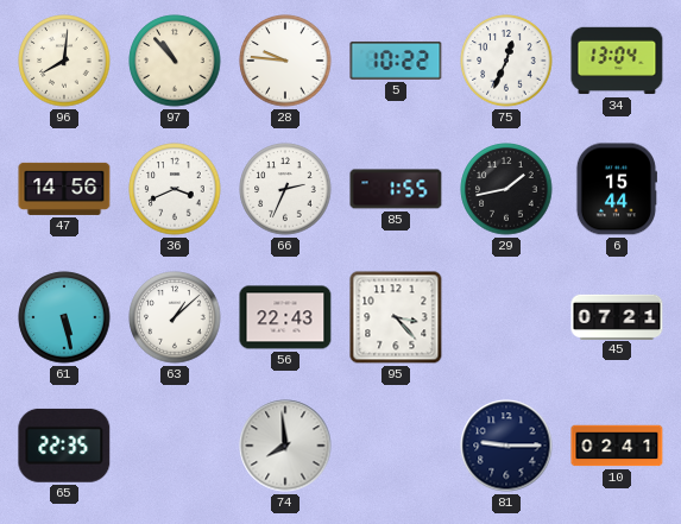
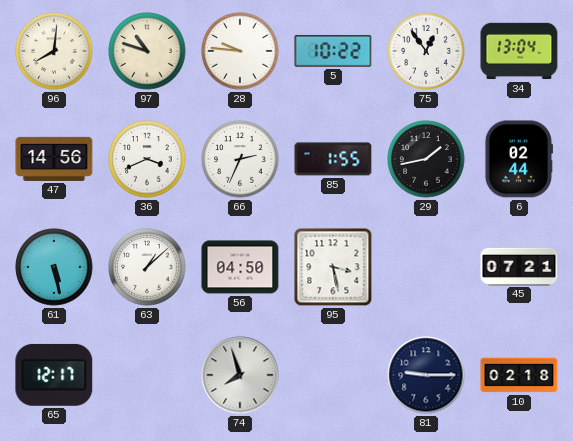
97: 10:53 -> 10:48 (147, 51)
75: 12:34 -> 12:54 (426, 51)
6: 15:44 -> 02:44 (518, 159)
56: 22:43 -> 04:50 (240, 267)
95: 3:23 -> 3:28 (333, 267)
65: 22:35 -> 12:17 (54, 375)
74: 7:59 -> 7:57 (240, 375)
10: 02:41 -> 02:18 (519, 375)
